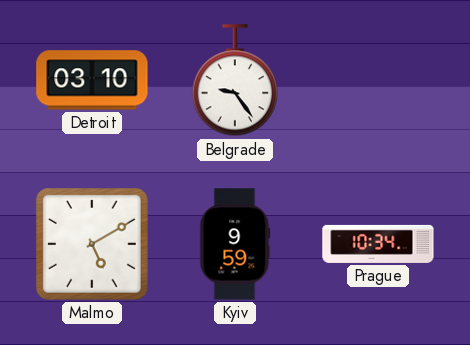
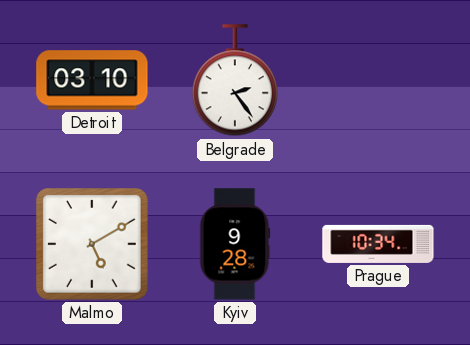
Belgrade: 9:24 -> 2:24 (235, 81)
Kyiv: 9:59 -> 9:28 (235, 244)
